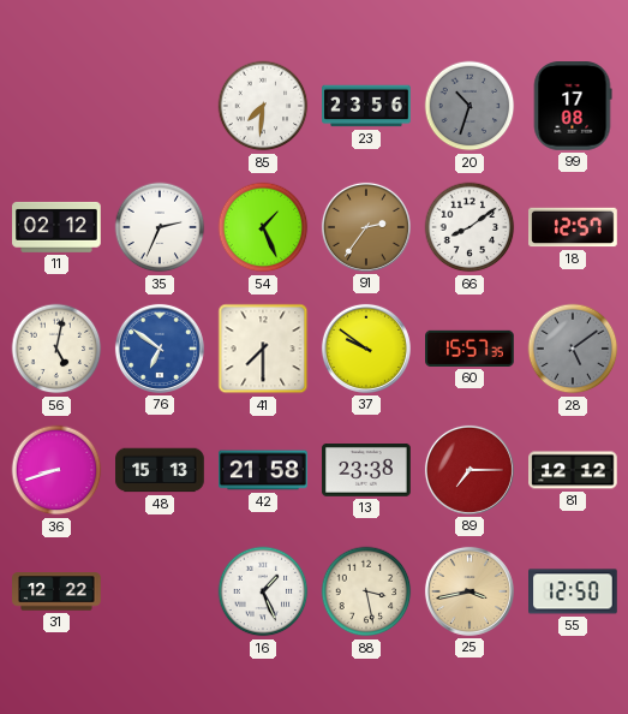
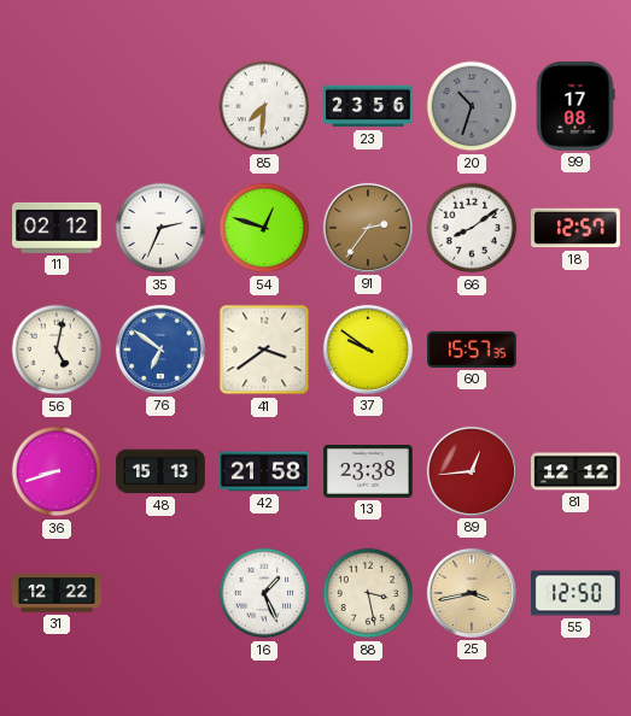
54: 1:26 -> 12:48 (264, 228)
41: 7:30 -> 3:39 (264, 350)
28: 5:09 -> none (573, 349)
89: 7:15 -> 12:44 (472, 471)
